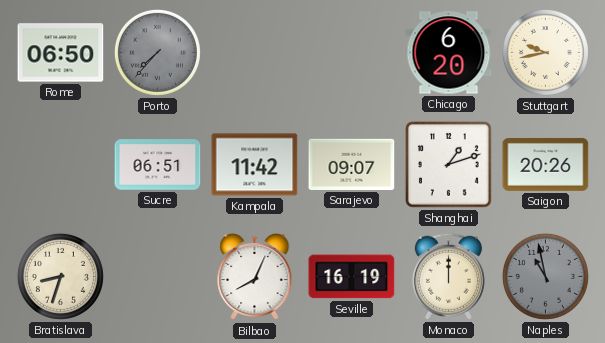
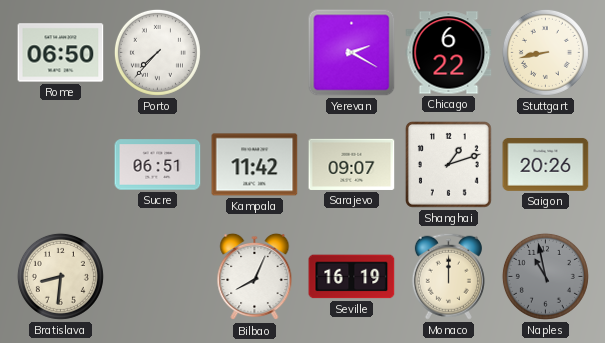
Porto dial: grey -> white (157, 52)
Yerevan: none -> 2:20 (352, 53)
Chicago: 6:20 -> 6:22 (449, 53)
Stuttgart: 9:43 -> 8:43 (545, 52)
Bratislava: 8:33 -> 8:31 (60, 276)
